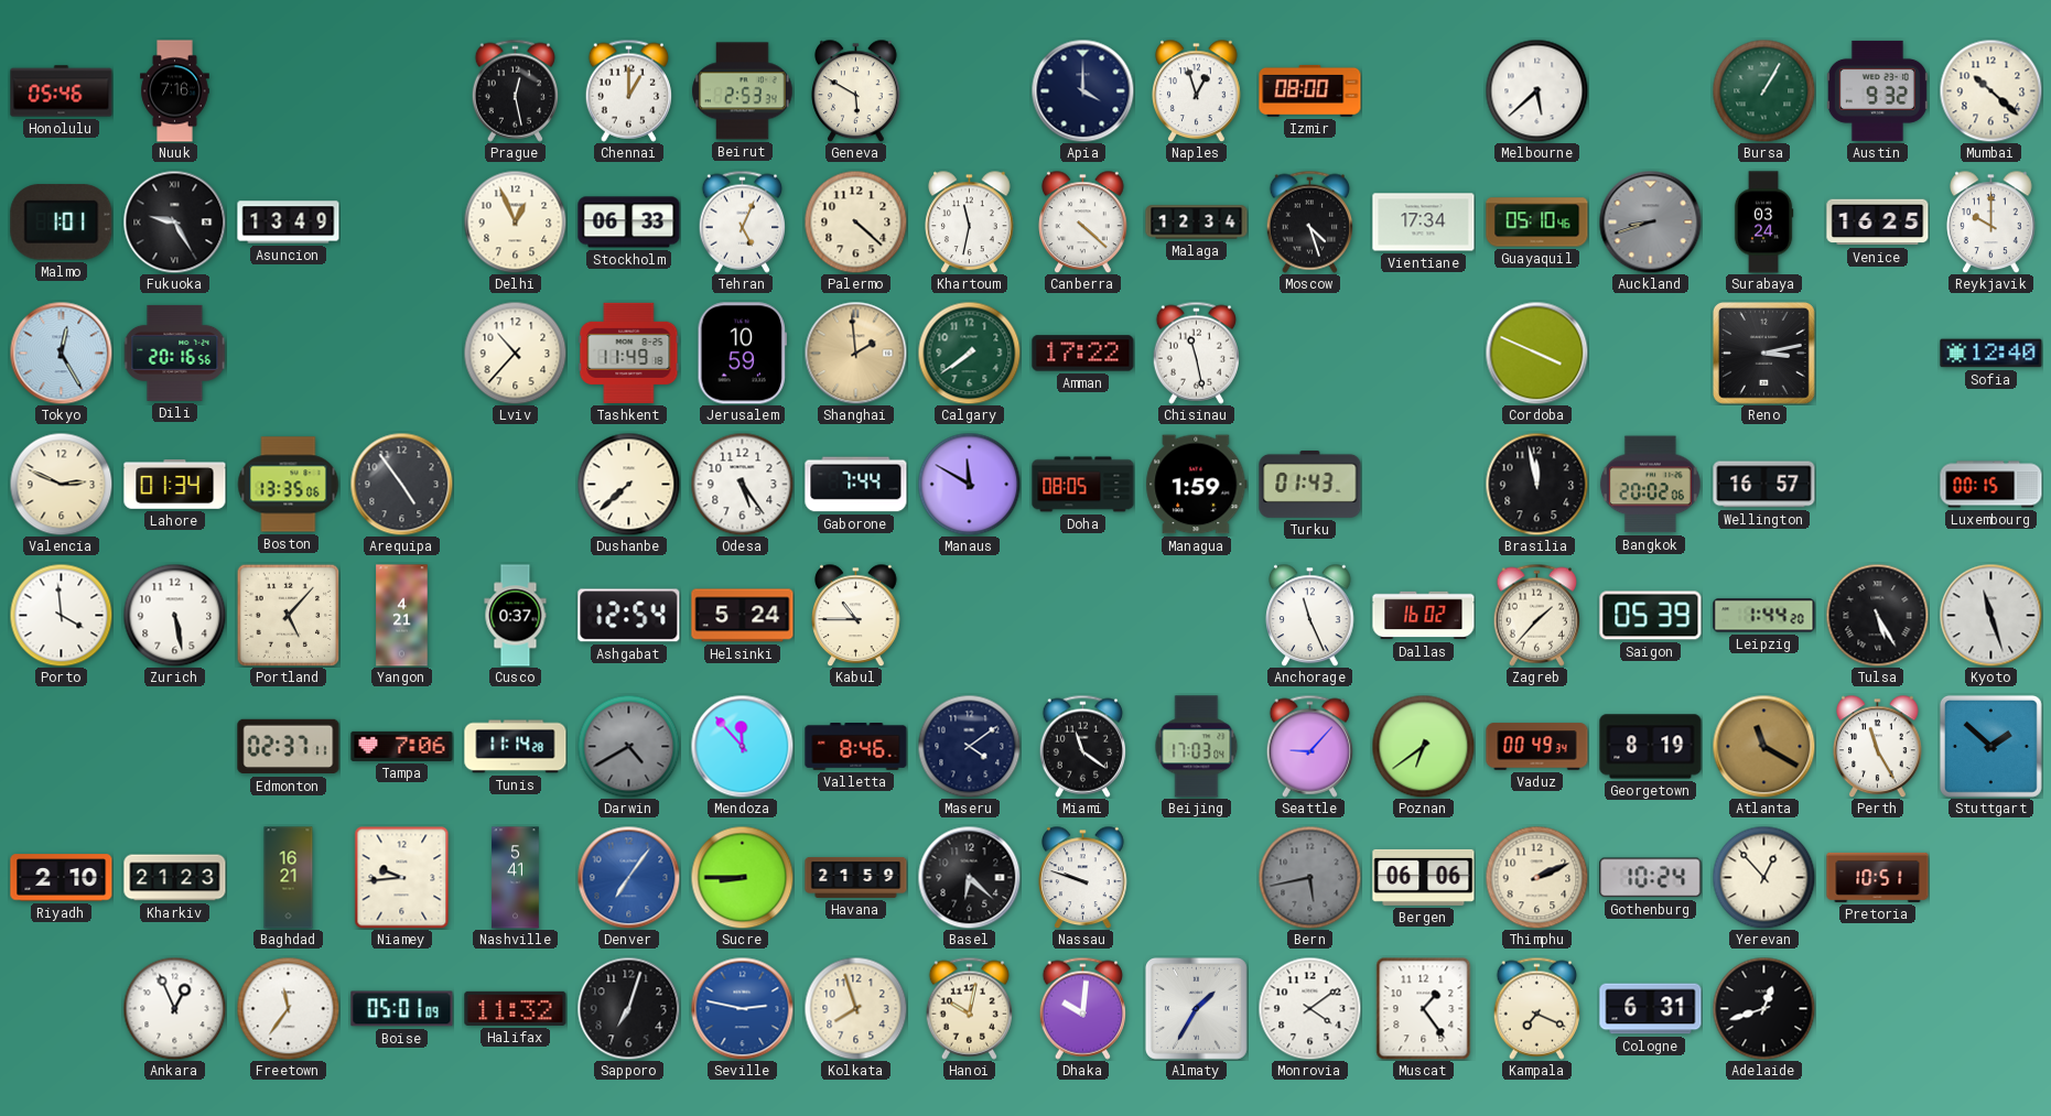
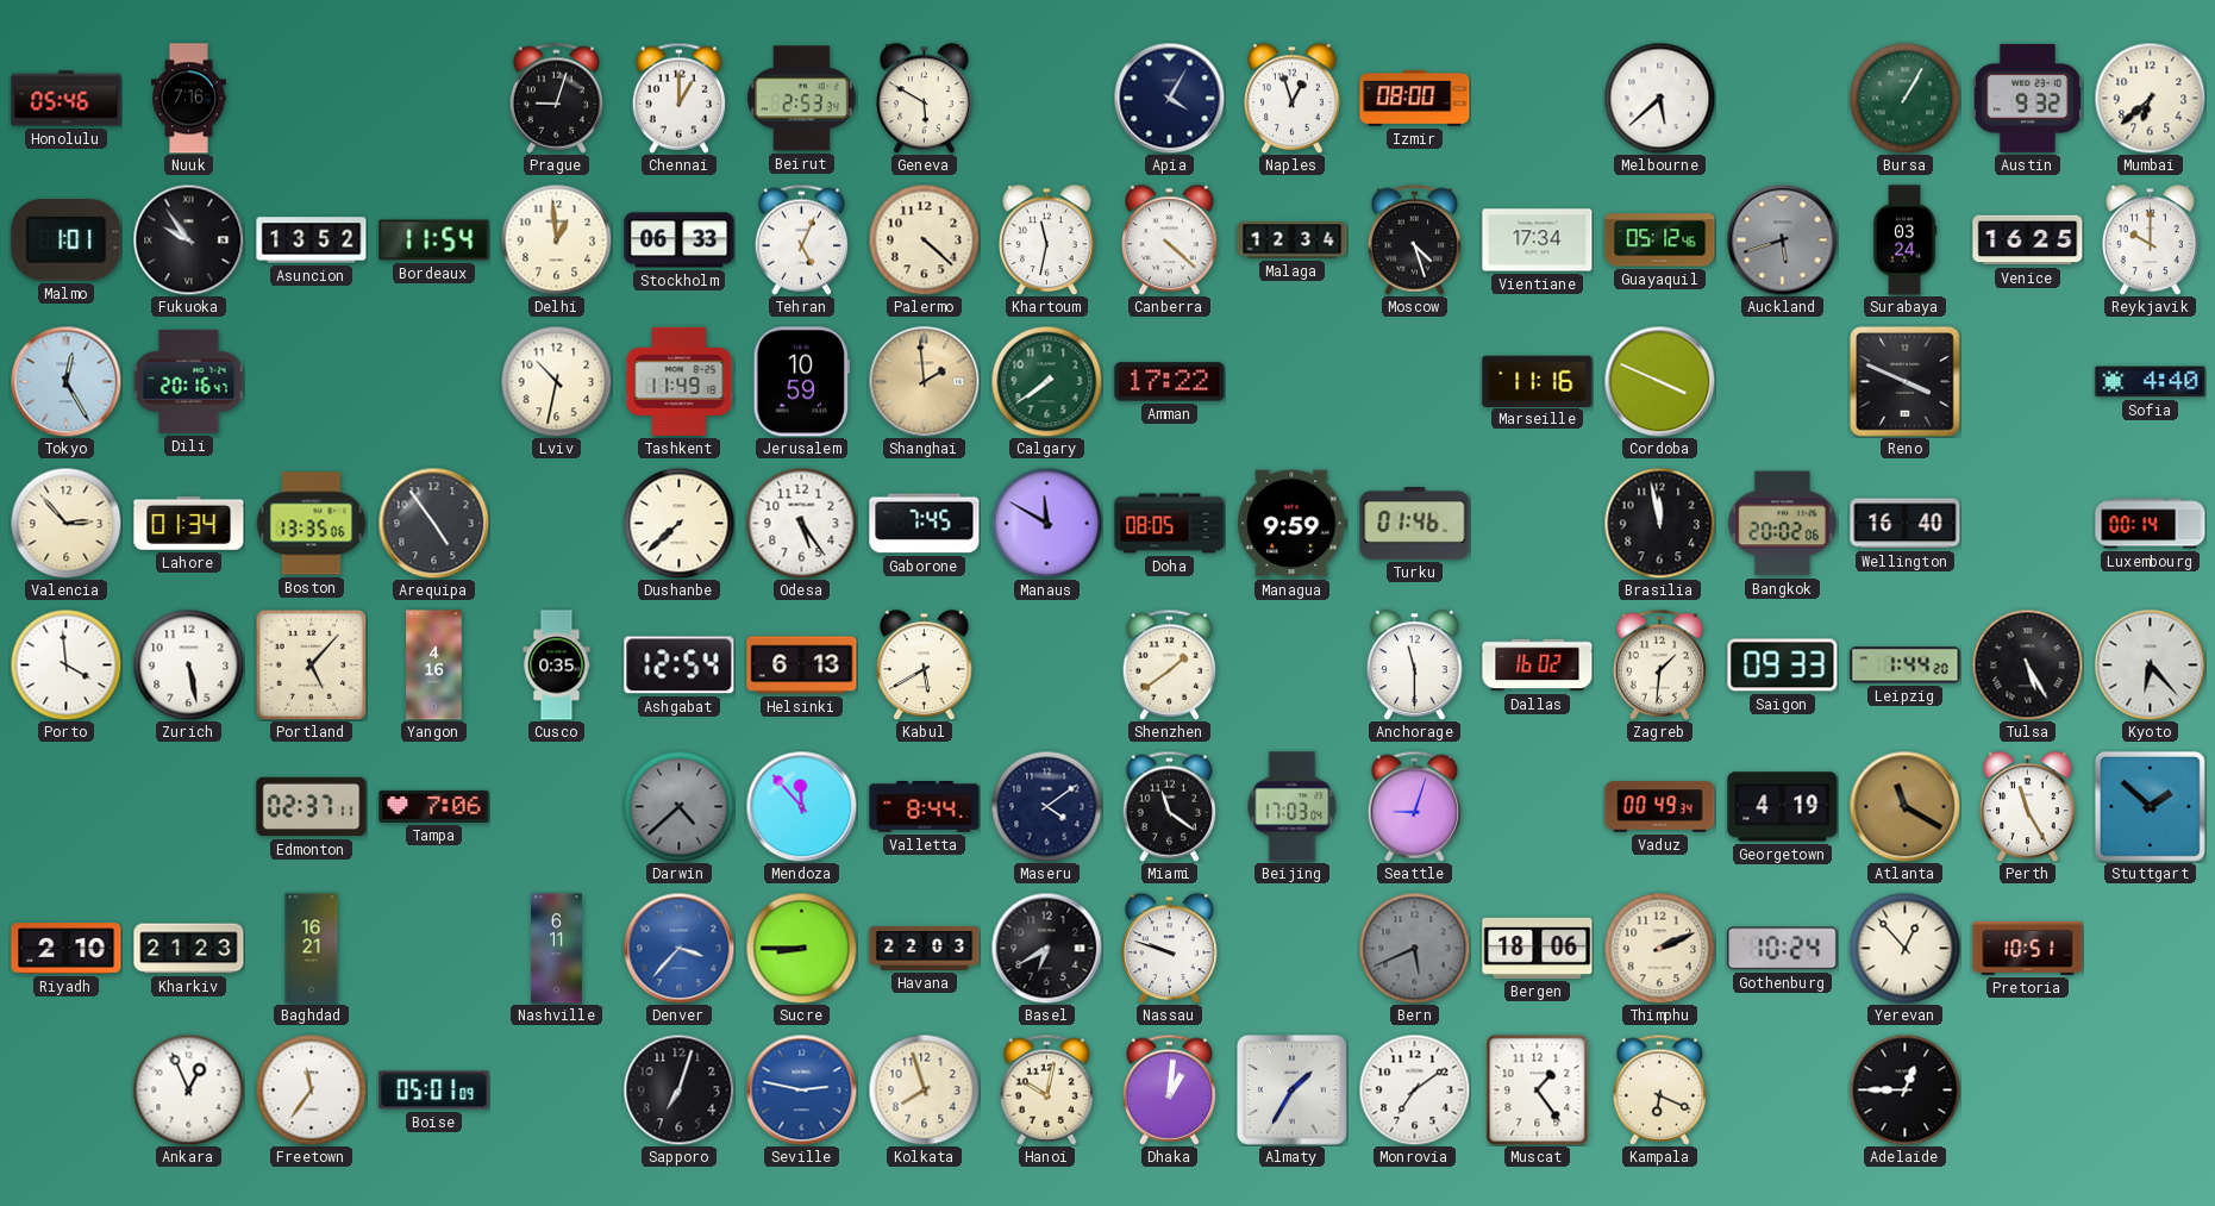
Prague: 12:28 -> 9:03 (556, 98)
Apia: 4:00 -> 4:05 (1169, 98)
Mumbai: 10:22 -> 6:38 (2150, 98)
Fukuoka: 9:25 -> 9:54 (188, 239)
Asuncion: 13:49 -> 13:52 (312, 240)
Bordeaux: none -> 11:54 (434, 240)
Delhi: 12:56 -> 12:59 (556, 239)
Guayaquil: 05:10 -> 05:12 (1660, 240)
Auckland: 8:42 -> 5:42 (1782, 239)
Dili: 20:16:56 -> 20:16:47 (188, 381)
Lviv: 10:37 -> 10:32 (556, 381)
Chisinau: 11:28 -> none (1196, 353)
Marseille: none -> 11:16 (1538, 381)
Reno: 3:13 -> 3:49 (1904, 381)
Sofia: 12:40 -> 4:40 (2151, 382)
Valencia: 2:49 -> 2:53 (65, 523)
Gaborone: 7:44 -> 7:45 (925, 524)
Managua: 1:59 -> 9:59 (1293, 524)
Turku: 01:43 -> 01:46 (1415, 524)
Wellington: 16:57 -> 16:40 (1906, 524)
Luxembourg: 00:15 -> 00:14 (2151, 524)
Yangon: 4:21 -> 4:16 (434, 666)
Cusco: 0:37 -> 0:35 (557, 666)
Helsinki: 5:24 -> 6:13 (802, 666)
Kabul: 10:45 -> 5:40 (925, 664)
Shenzhen: none -> 1:39 (1169, 664)
Anchorage: 11:26 -> 11:30 (1415, 664)
Zagreb: 1:37 -> 1:31 (1659, 664)
Saigon: 05:39 -> 09:33 (1783, 666)
Kyoto: 11:27 -> 6:23 (2150, 664)
Tunis: 11:14 -> none (516, 747)
Darwin: 4:40 -> 4:38 (678, 806)
Valletta: 8:46 -> 8:44 (925, 807)
Seattle: 9:07 -> 9:03 (1414, 806)
Poznan: 6:39 -> none (1423, 746)
Georgetown: 8:19 -> 4:19 (1783, 807)
Niamey: 9:44 -> none (402, 877)
Nashville: 5:41 -> 6:11 (557, 949)
Denver: 7:06 -> 3:37 (678, 948)
Havana: 21:59 -> 22:03 (925, 948)
Basel: 6:22 -> 6:40 (1046, 948)
Bern: 5:43 -> 5:41 (1414, 948)
Bergen: 06:06 -> 18:06 (1538, 948)
Halifax: 11:32 -> none (516, 1008)
Dhaka: 10:01 -> 1:01 (1169, 1089)
Monrovia: 4:09 -> 7:09 (1414, 1089)
Kampala: 7:19 -> 6:19 (1659, 1089)
Cologne: 6:31 -> none (1651, 1009)
Adelaide: 12:42 -> 12:45 (1904, 1089)
